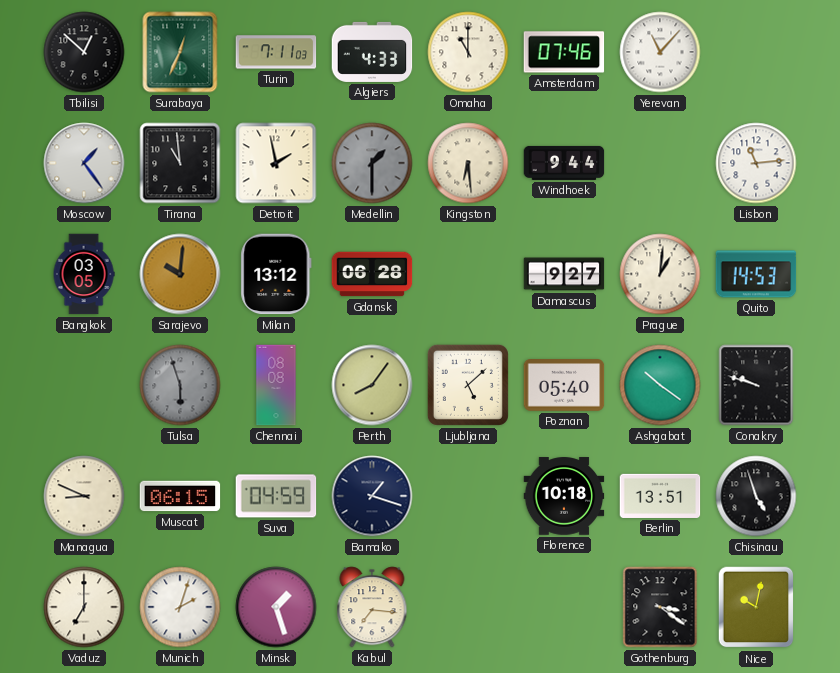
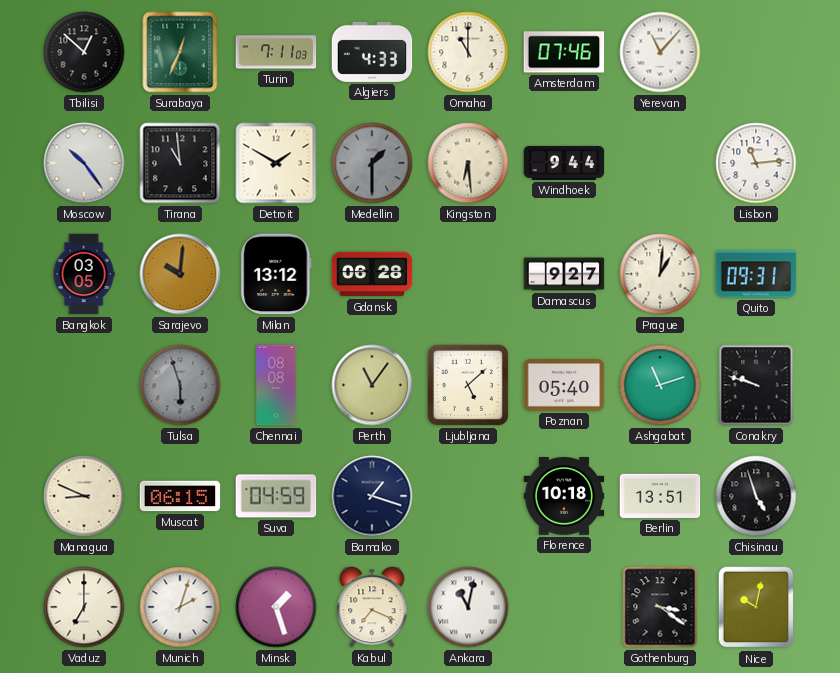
Moscow: 1:24 -> 10:24 (84, 163)
Detroit: 1:58 -> 1:50 (276, 163)
Quito: 14:53 -> 09:31 (756, 274)
Perth: 8:06 -> 11:06 (372, 385)
Ashgabat: 10:21 -> 11:12 (660, 385)
Kabul: 7:16 -> 7:19 (372, 607)
Ankara: none -> 11:02 (468, 607)
